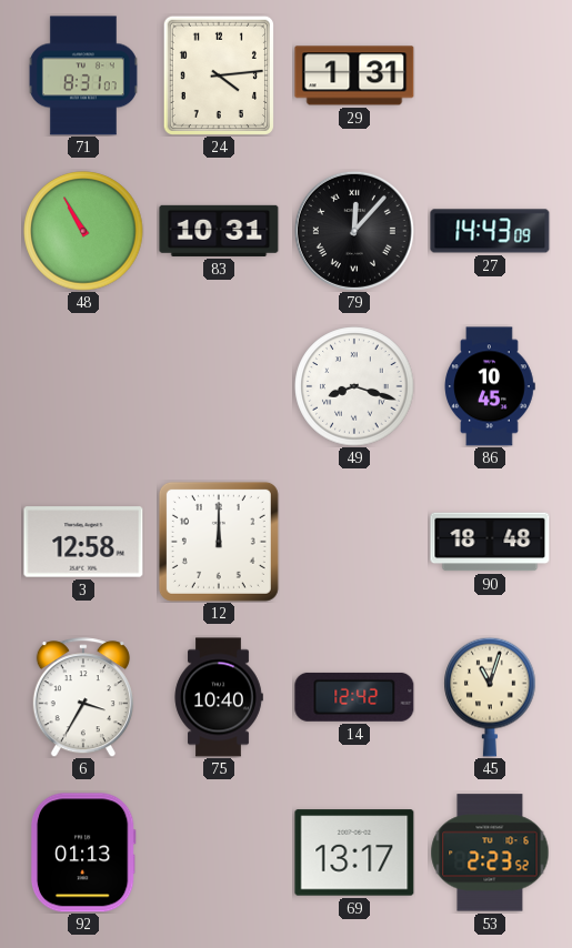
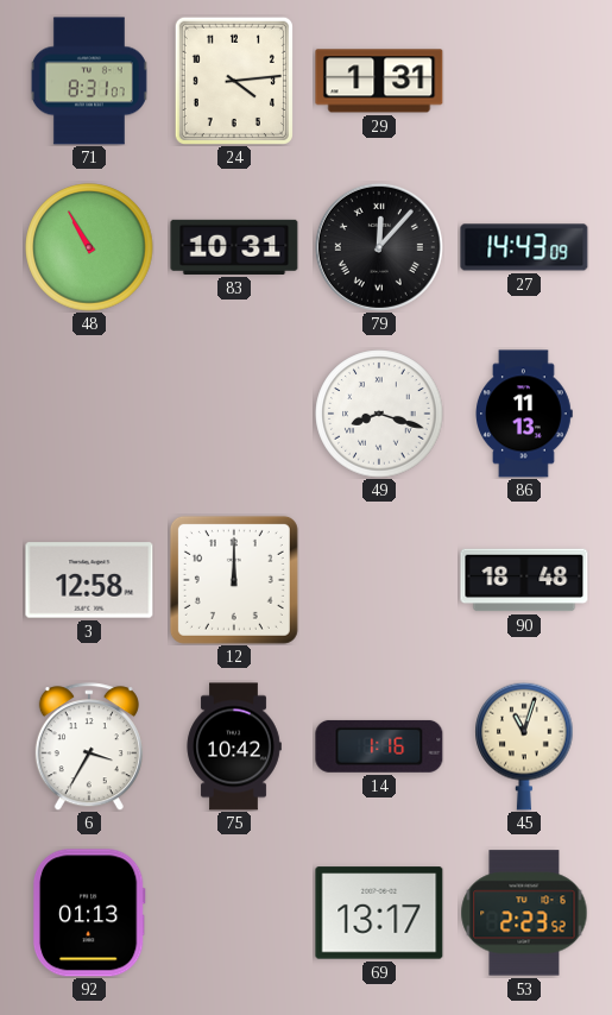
86: 10:45 -> 11:13 (524, 414)
75: 10:40 -> 10:42 (234, 746)
14: 12:42 -> 1:16 (379, 746)
